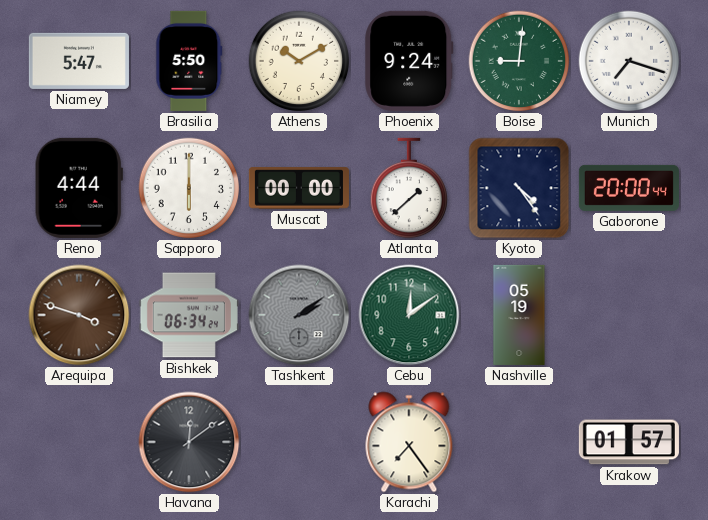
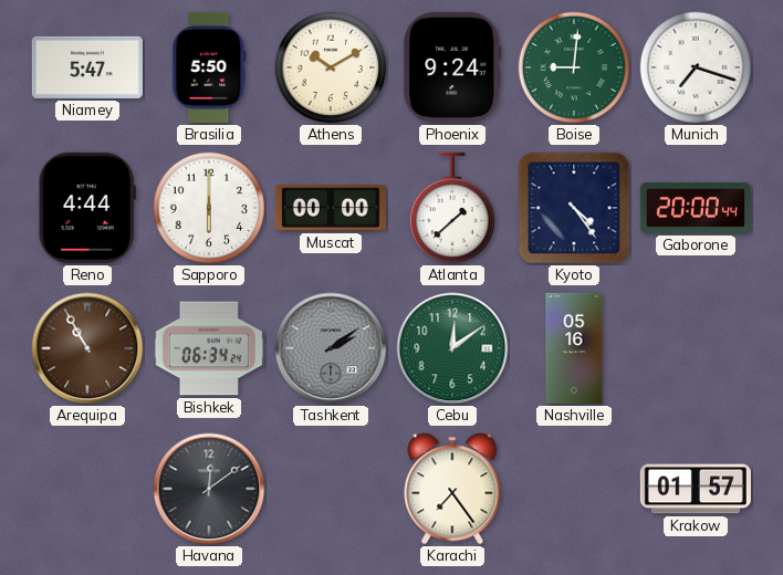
Arequipa: 3:48 -> 10:55 (87, 348)
Nashville: 05:19 -> 05:16 (574, 348)
